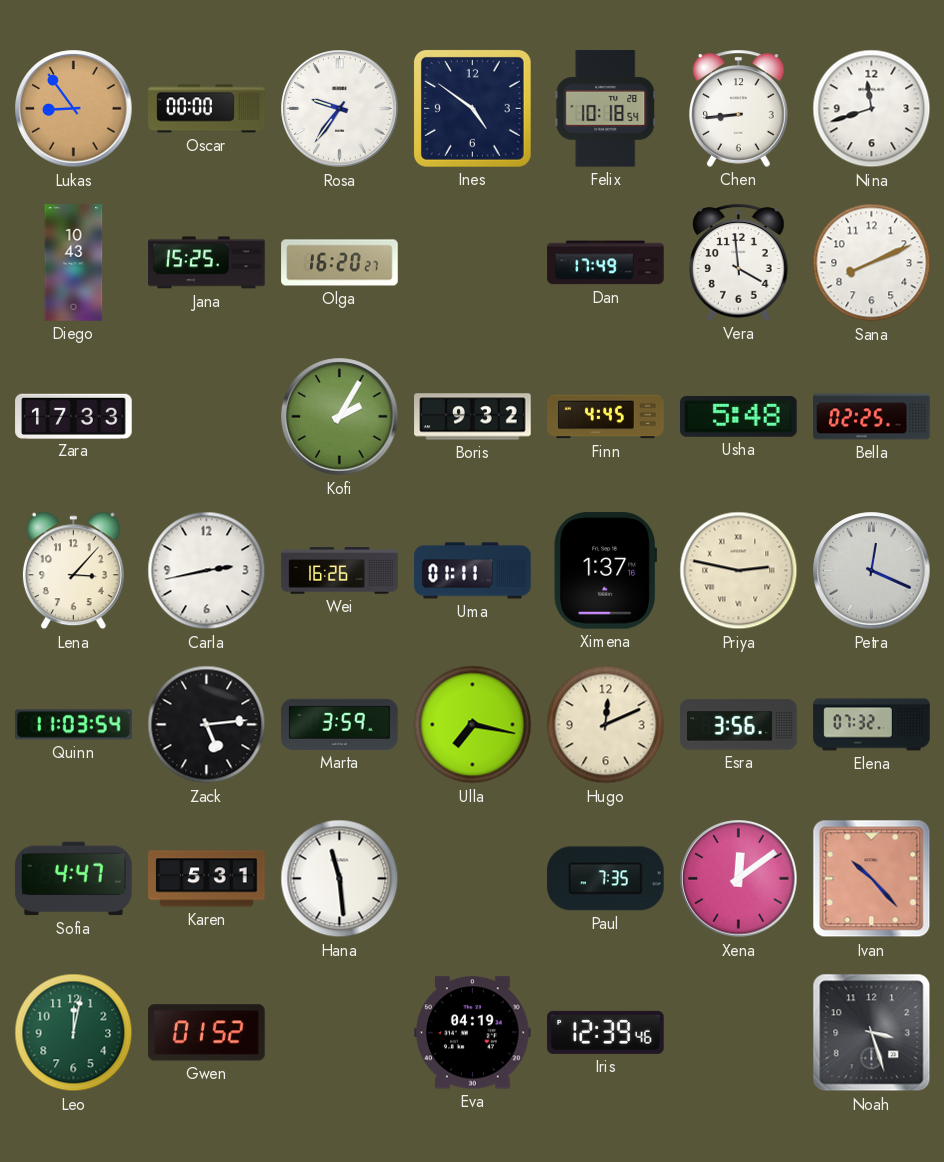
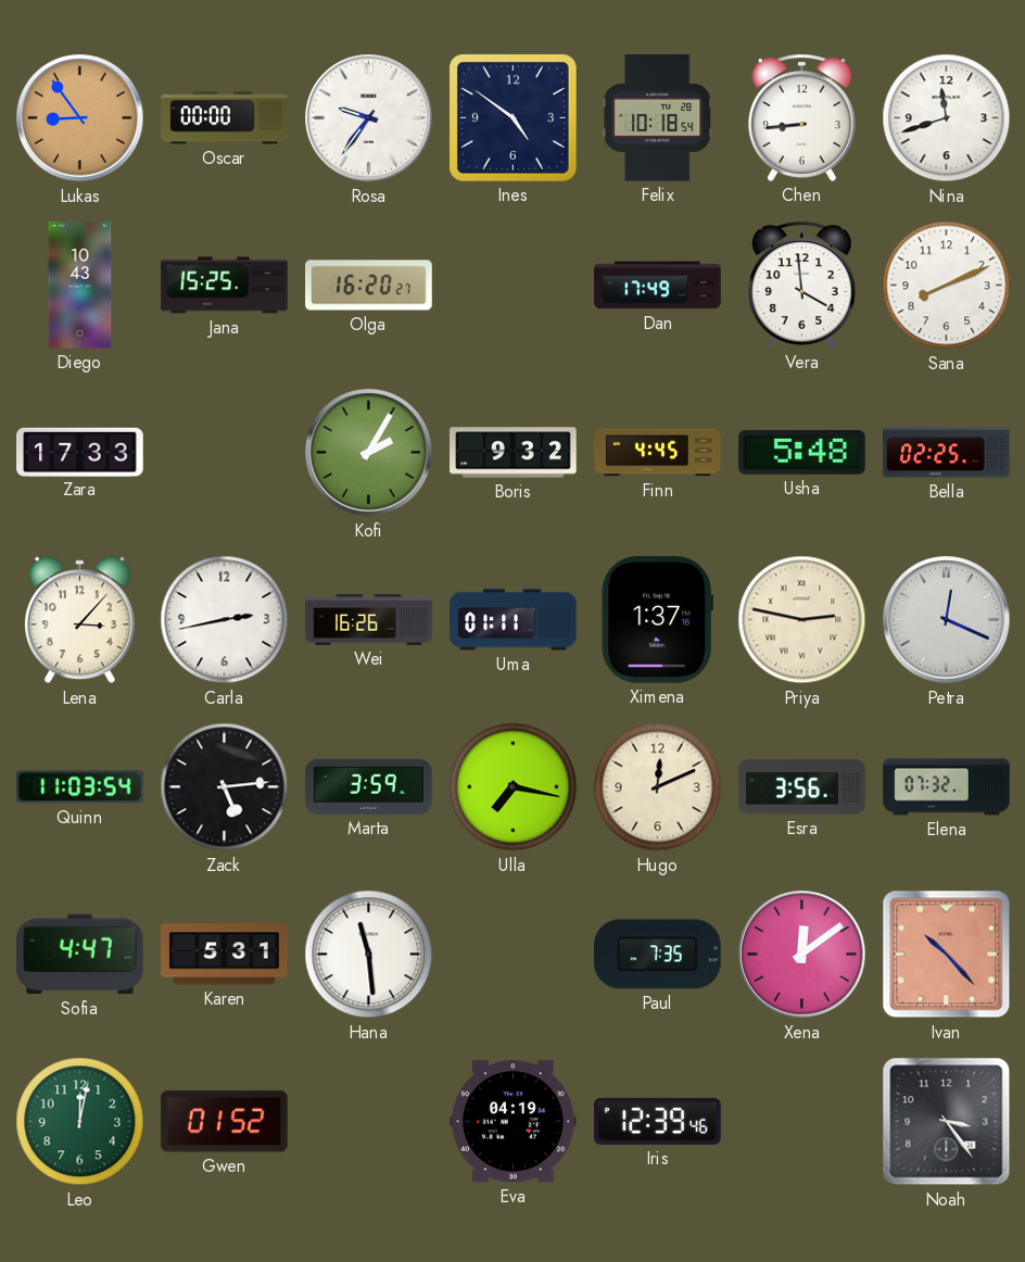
Noah: 3:27 -> 3:24 (947, 1122)
